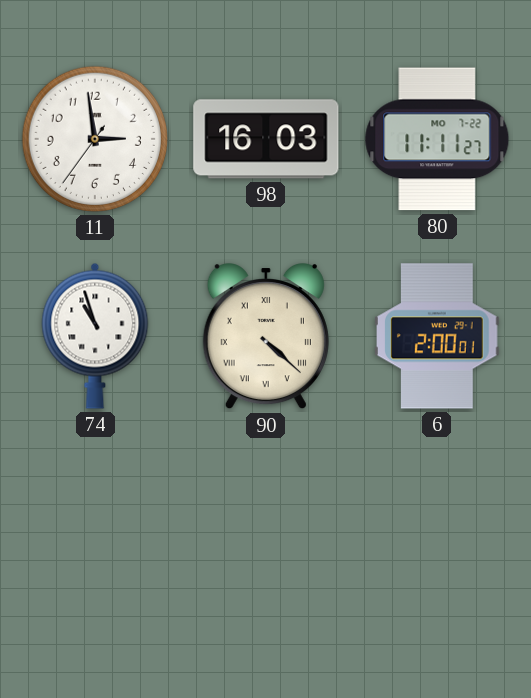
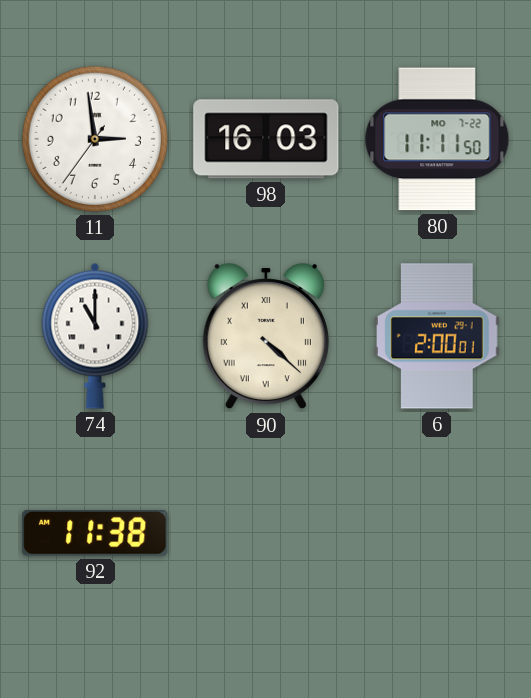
80: 11:11:27 -> 11:11:50 (437, 139)
74: 10:57 -> 11:00 (95, 336)
92: none -> 11:38 (95, 534)
